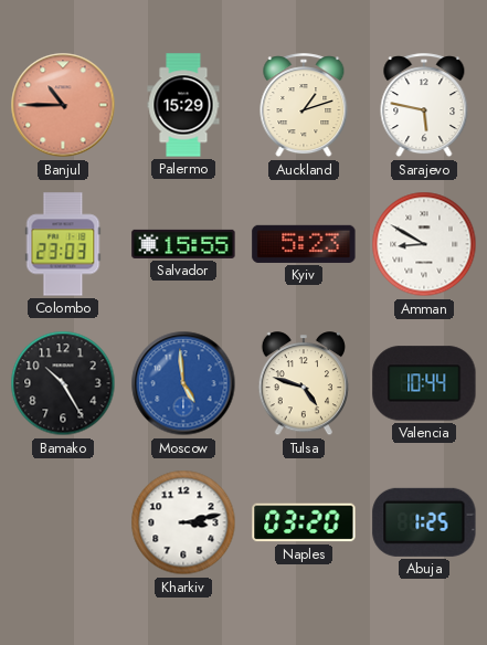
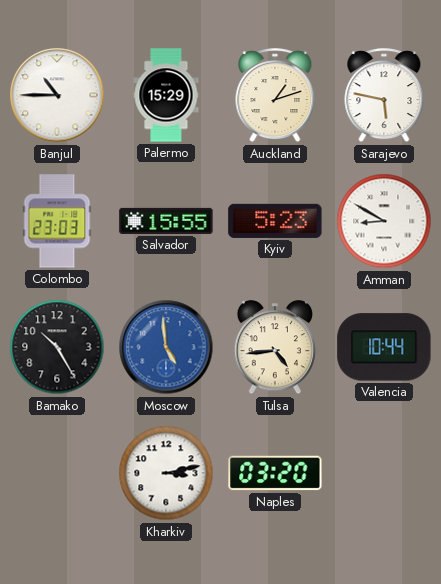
Banjul dial: salmon -> white (57, 95)
Tulsa: 4:48 -> 4:44 (274, 348)
Abuja: 1:25 -> none (424, 522)
